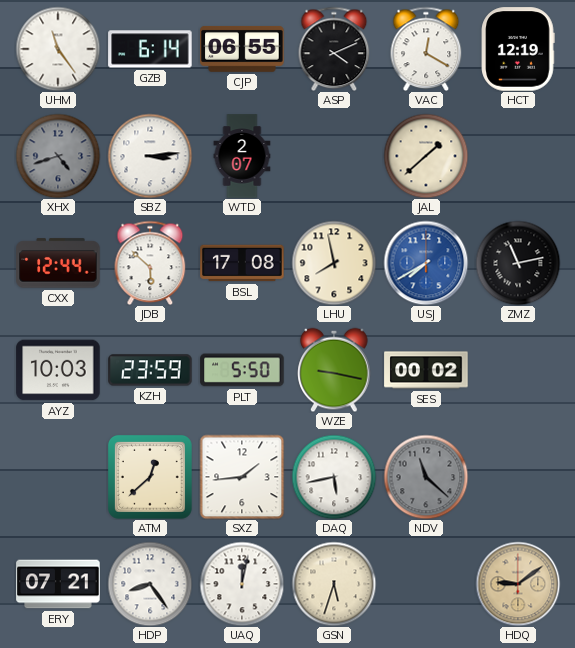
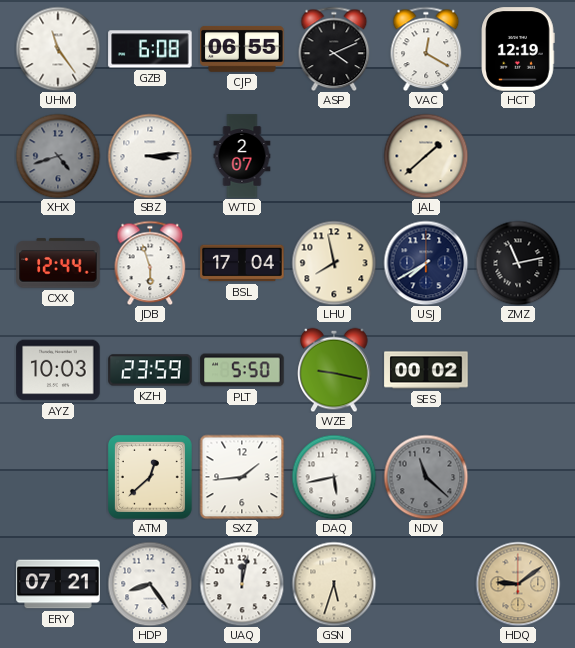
GZB: 6:14 -> 6:08 (150, 49)
JDB: 5:52 -> 5:57 (150, 263)
BSL: 17:08 -> 17:04 (242, 263)
USJ dial: blue -> navy (426, 263)
